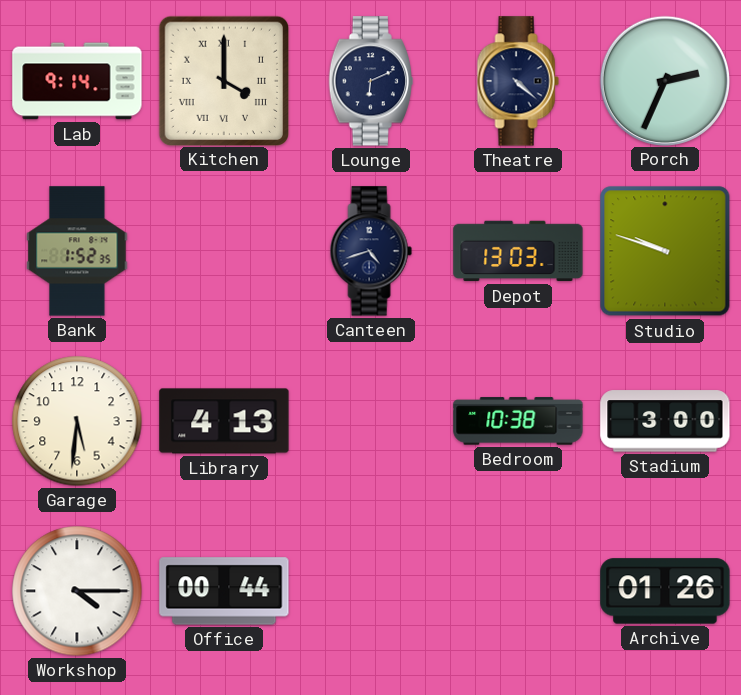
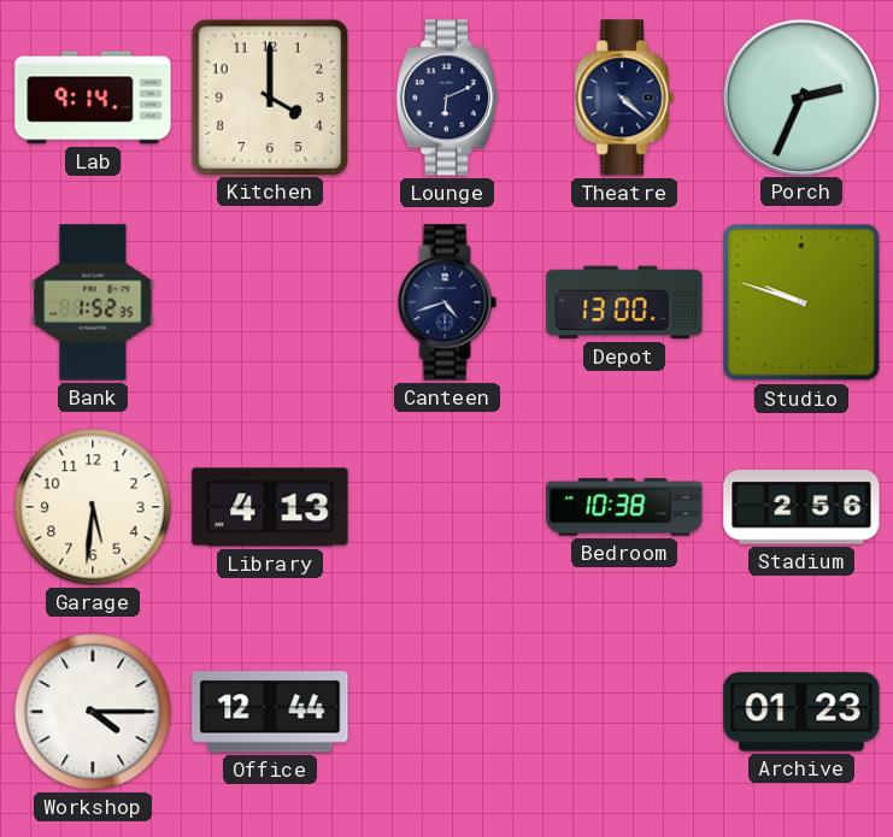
Kitchen numerals: Roman -> Arabic (269, 96)
Depot: 13:03 -> 13:00 (624, 302)
Stadium: 3:00 -> 2:56 (801, 507)
Office: 00:44 -> 12:44 (270, 712)
Archive: 01:26 -> 01:23 (801, 712)
